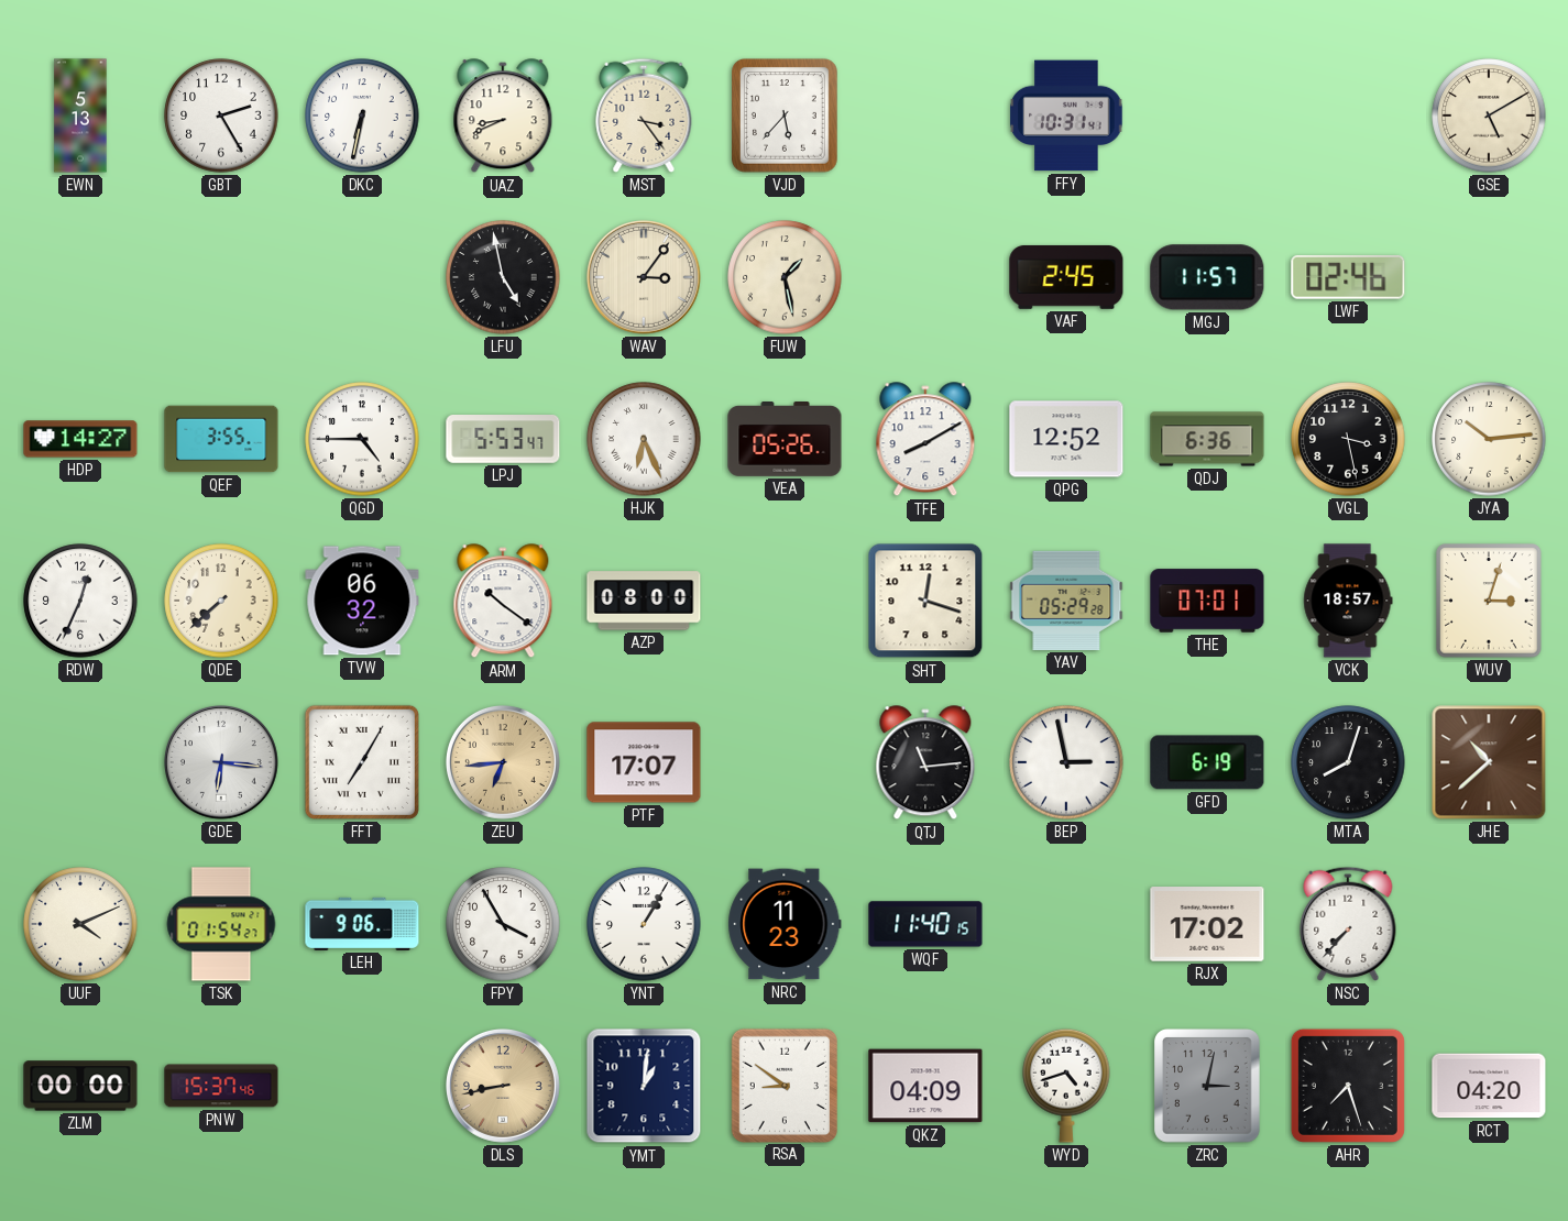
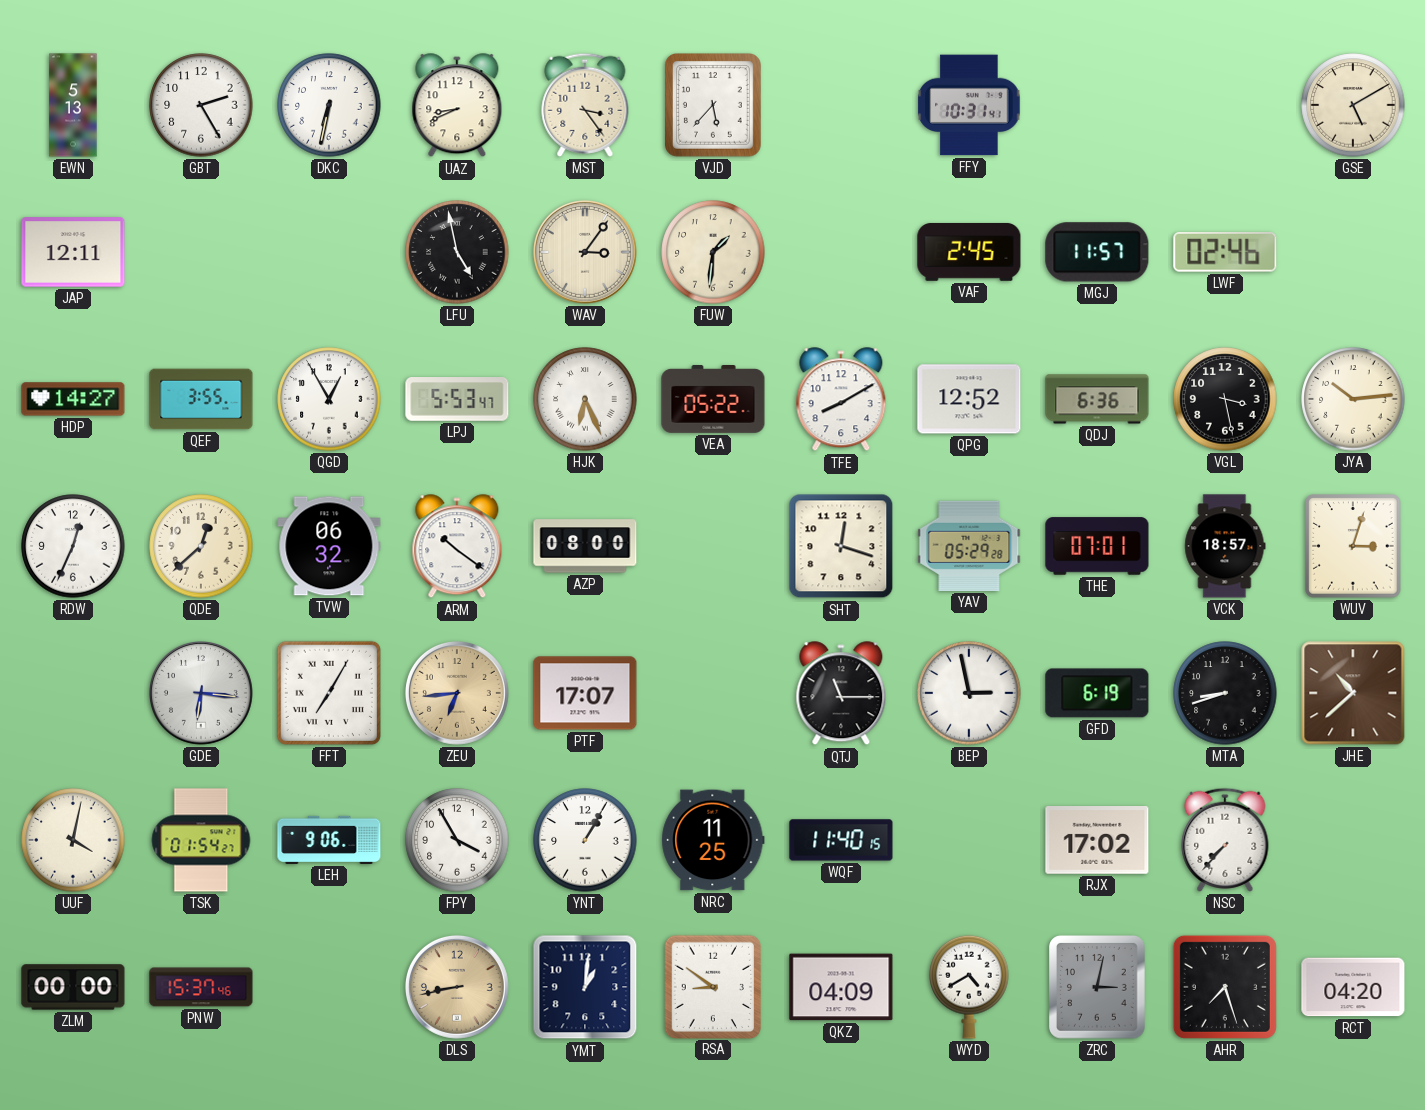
JAP: none -> 12:11 (73, 252)
FUW: 1:28 -> 1:31 (713, 252)
QGD: 4:45 -> 12:55 (329, 399)
VEA: 05:26 -> 05:22 (713, 400)
QDE: 7:38 -> 12:38 (201, 546)
QTJ: 11:14 -> 11:15 (841, 694)
MTA: 8:03 -> 8:42 (1225, 693)
UUF: 4:11 -> 4:02 (73, 840)
NRC: 11:23 -> 11:25 (713, 840)
WYD: 4:42 -> 4:40 (969, 987)
